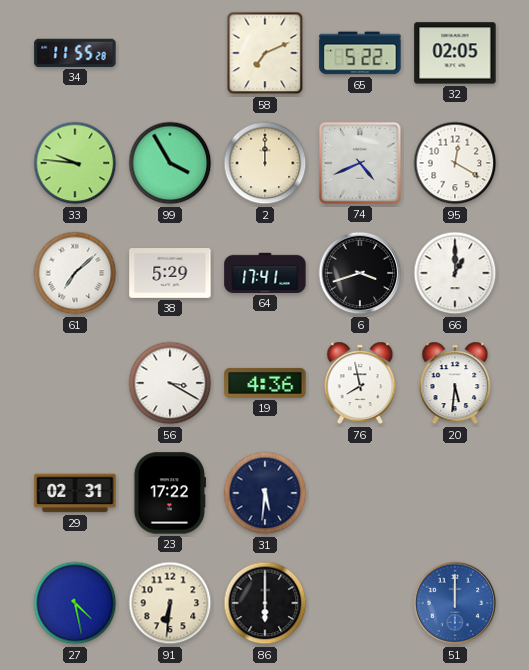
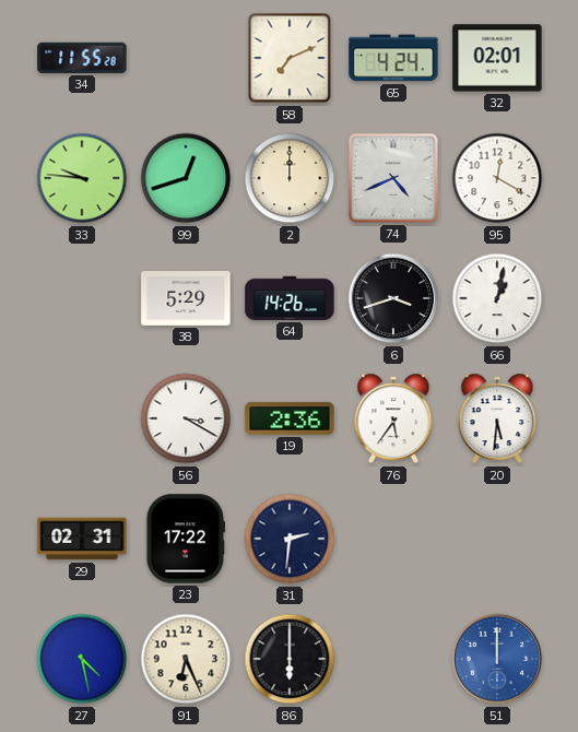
65: 5:22 -> 4:24 (393, 58)
32: 02:05 -> 02:01 (497, 58)
99: 3:55 -> 12:42 (186, 178)
61: 7:08 -> none (75, 273)
64: 17:41 -> 14:26 (290, 298)
66: 1:00 -> 1:02 (497, 298)
19: 4:36 -> 2:36 (290, 418)
76: 7:58 -> 5:36 (393, 418)
31: 5:31 -> 2:31 (290, 539)
91: 6:31 -> 6:26 (186, 659)
